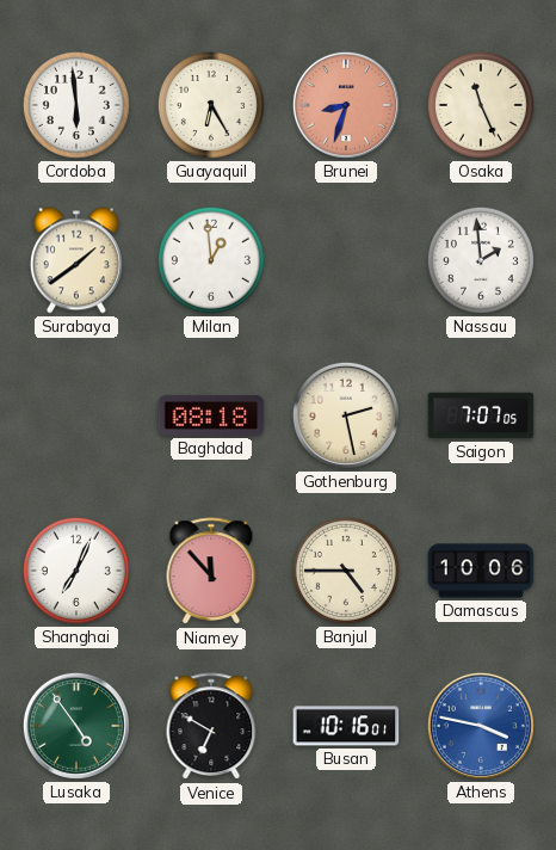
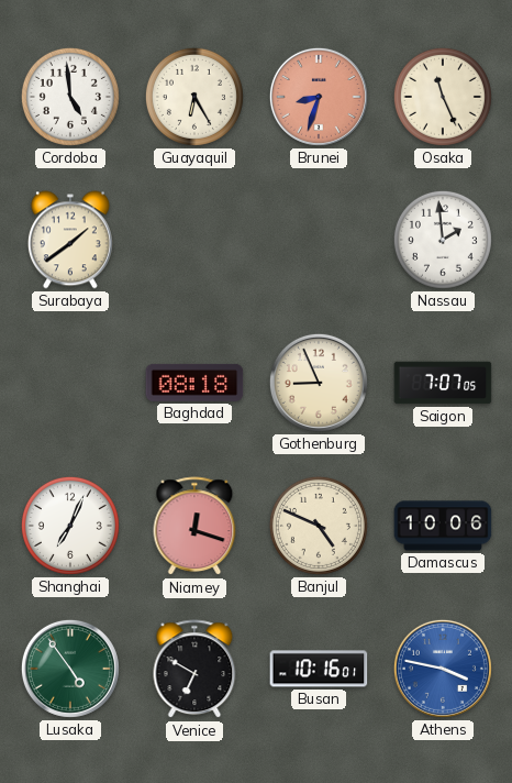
Cordoba: 5:59 -> 4:59 (70, 97)
Milan: 12:59 -> none (211, 260)
Gothenburg: 2:28 -> 8:56 (319, 383)
Niamey: 11:53 -> 12:18 (194, 527)
Banjul: 4:45 -> 4:49 (319, 526)
